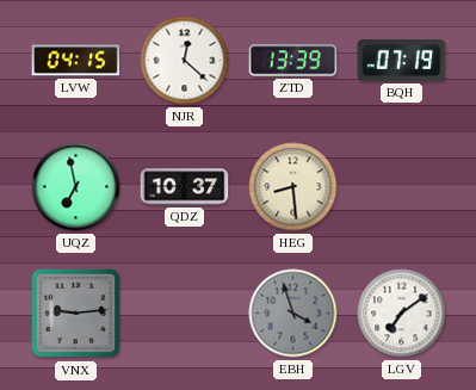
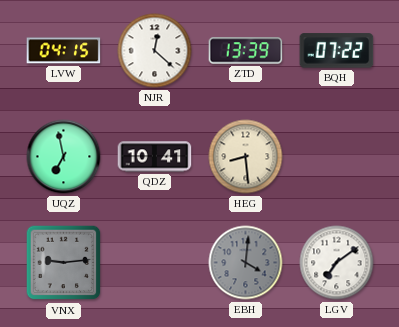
BQH: 07:19 -> 07:22 (337, 51)
QDZ: 10:37 -> 10:41 (155, 157)
EBH: 3:57 -> 4:01 (246, 263)
